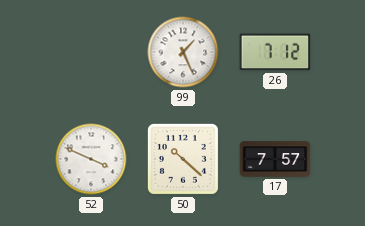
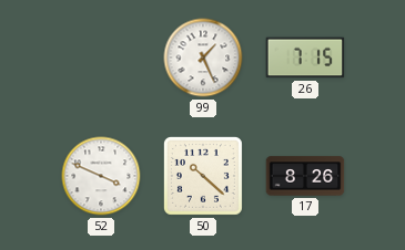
26: 7:12 -> 7:15 (305, 58)
17: 7:57 -> 8:26 (305, 176)
